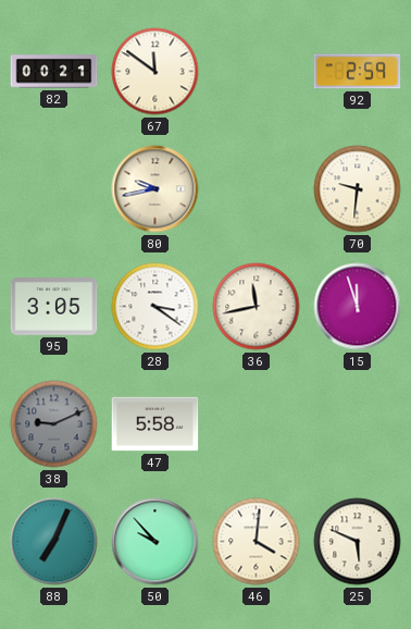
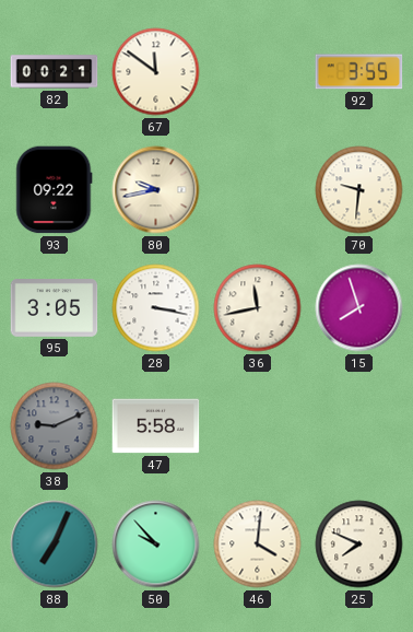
92: 2:59 -> 3:55 (359, 72)
93: none -> 09:22 (55, 190)
28: 3:21 -> 3:17 (156, 308)
15: 11:57 -> 7:57 (359, 308)
25: 5:49 -> 7:49 (359, 545)
